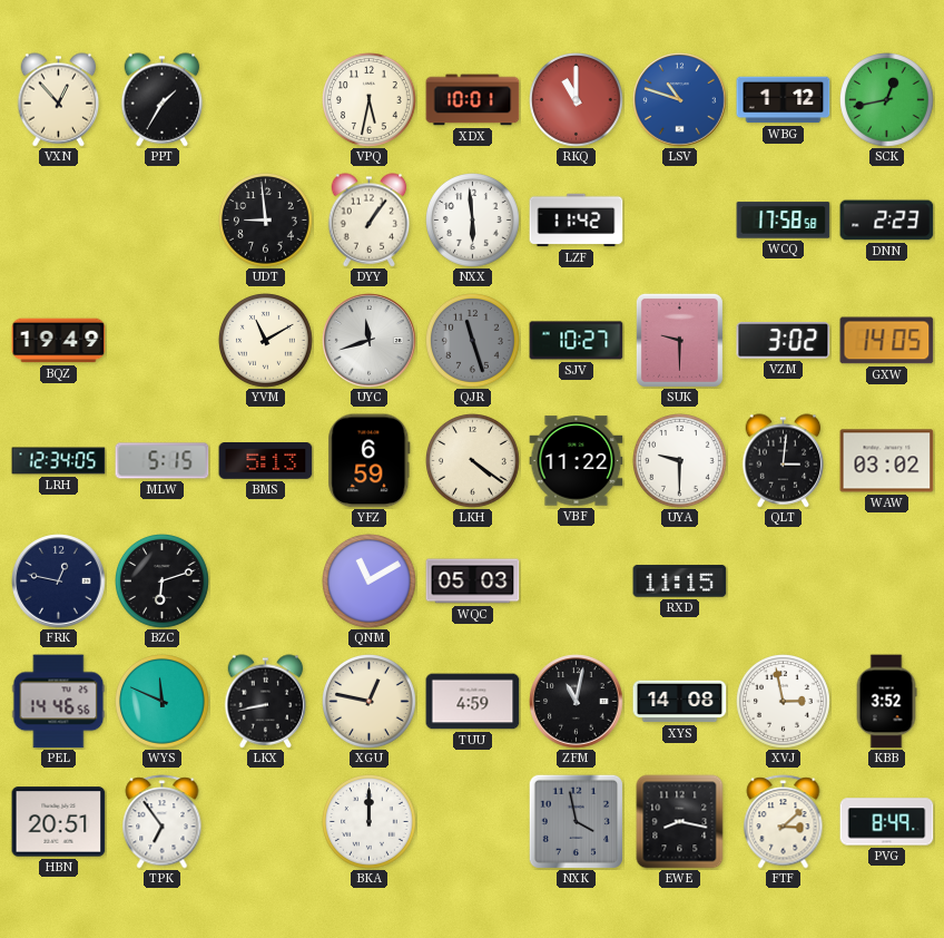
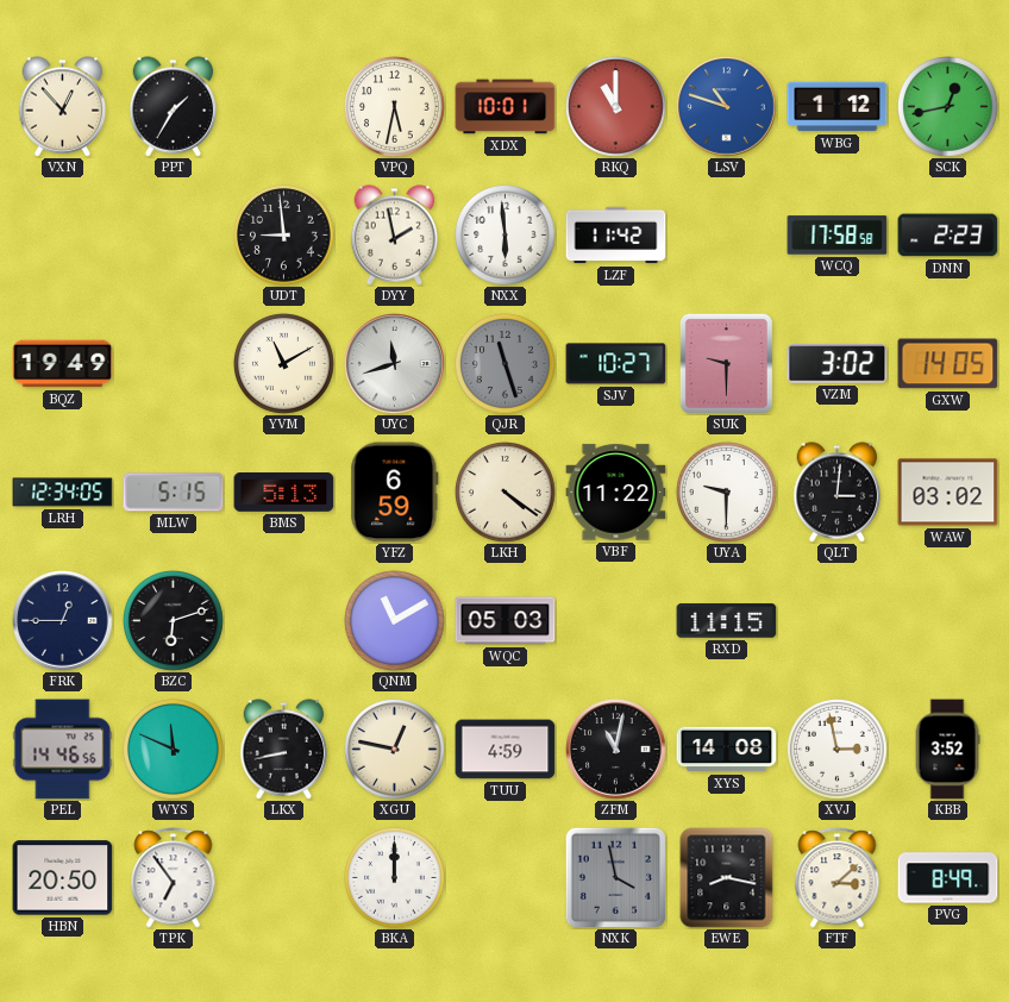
DYY: 1:06 -> 1:58 (395, 236)
FRK: 12:47 -> 12:45 (63, 621)
HBN: 20:51 -> 20:50 (63, 878)
